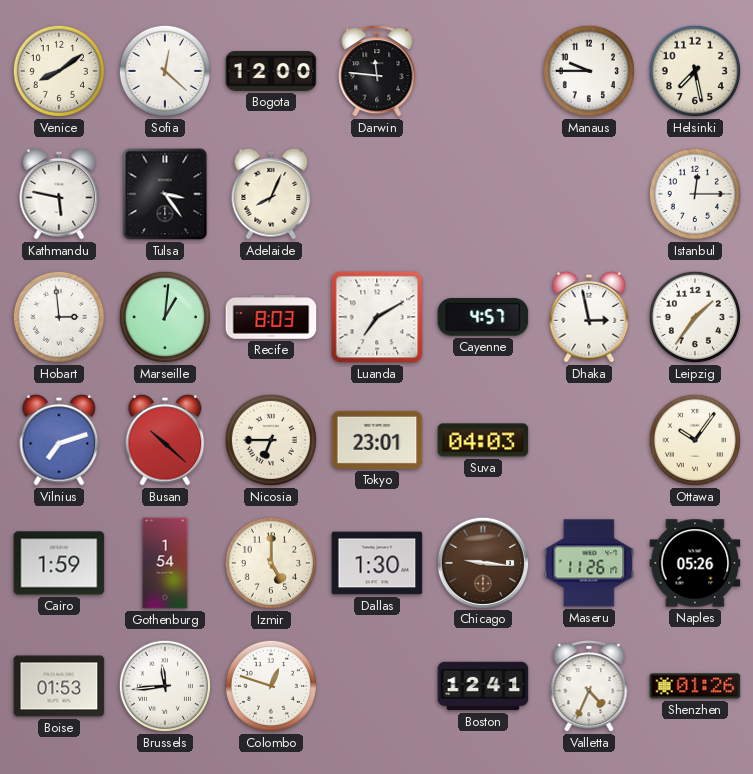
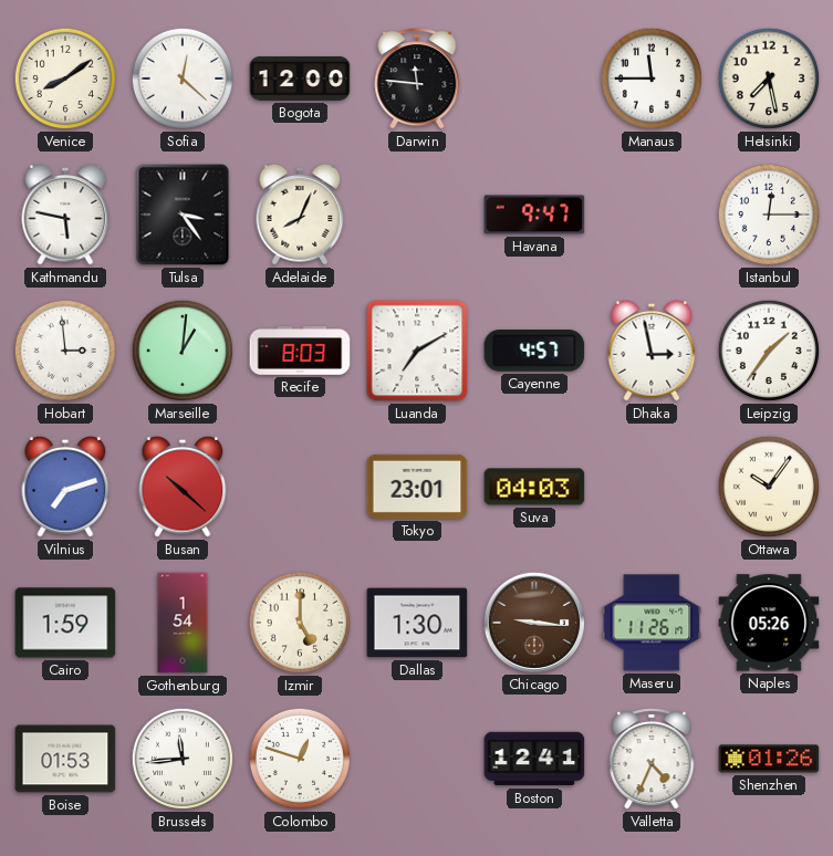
Manaus: 9:45 -> 11:45 (652, 79)
Havana: none -> 9:47 (534, 215)
Nicosia: 6:45 -> none (271, 440)
